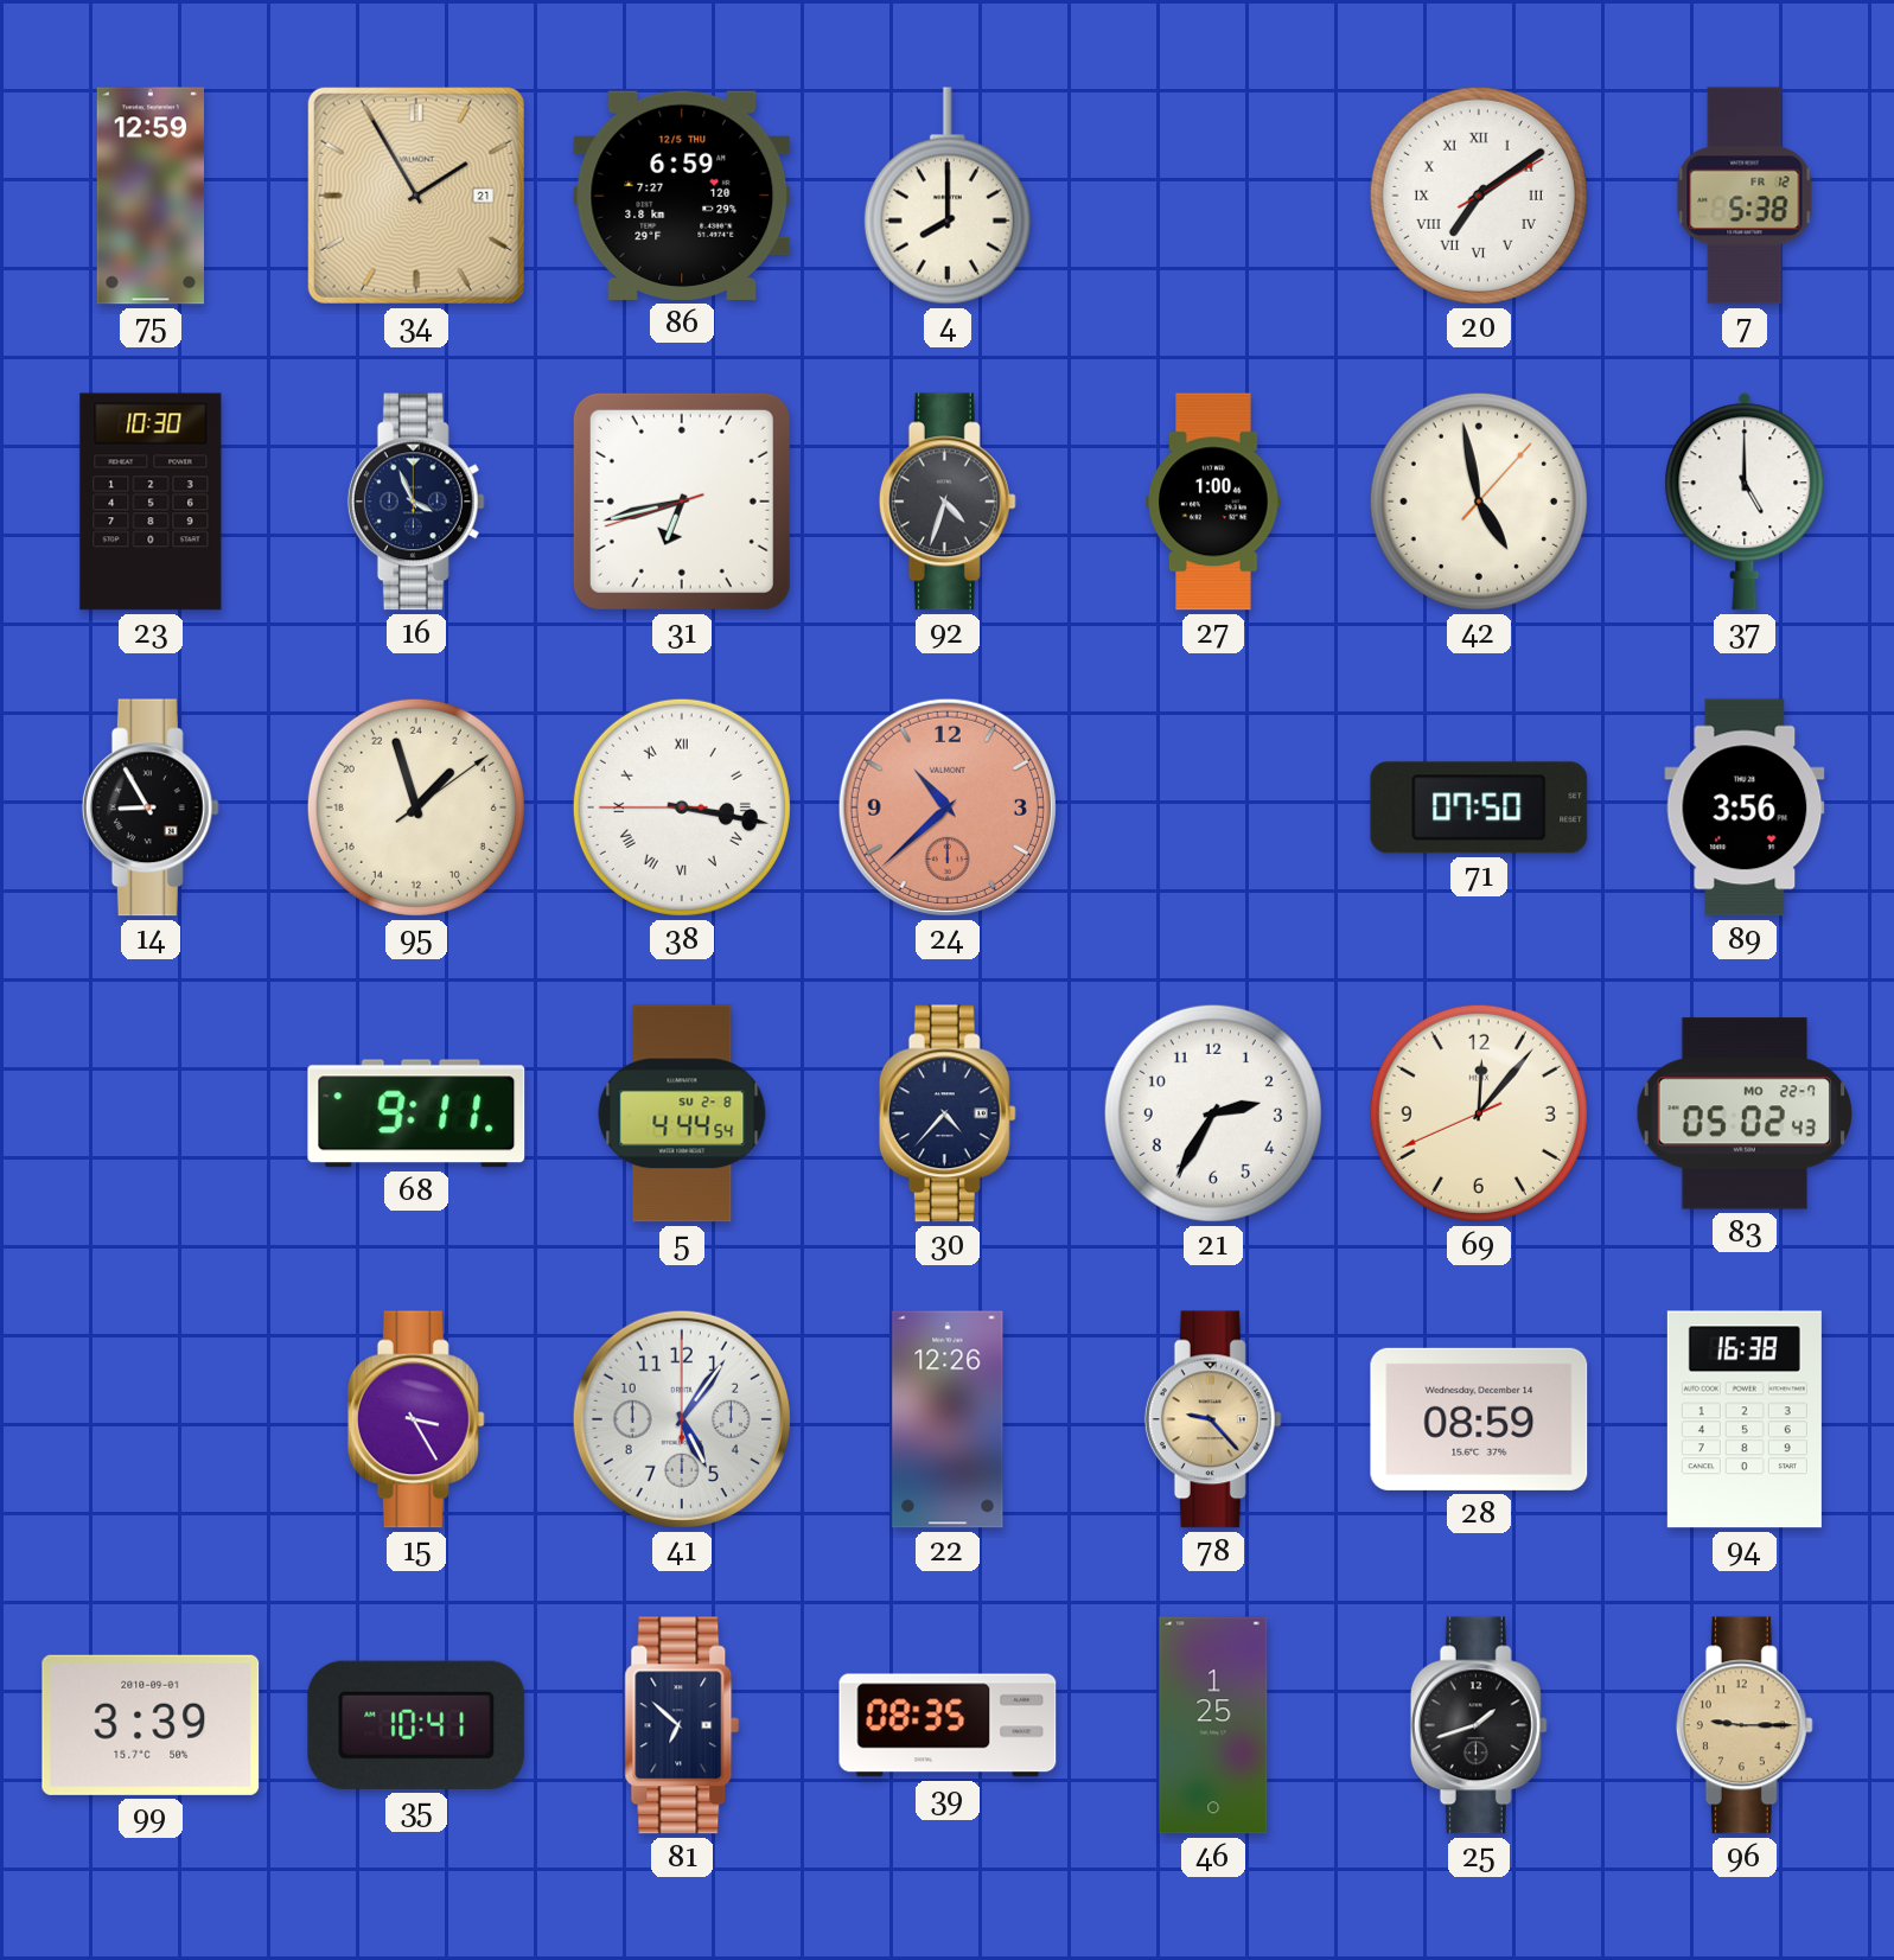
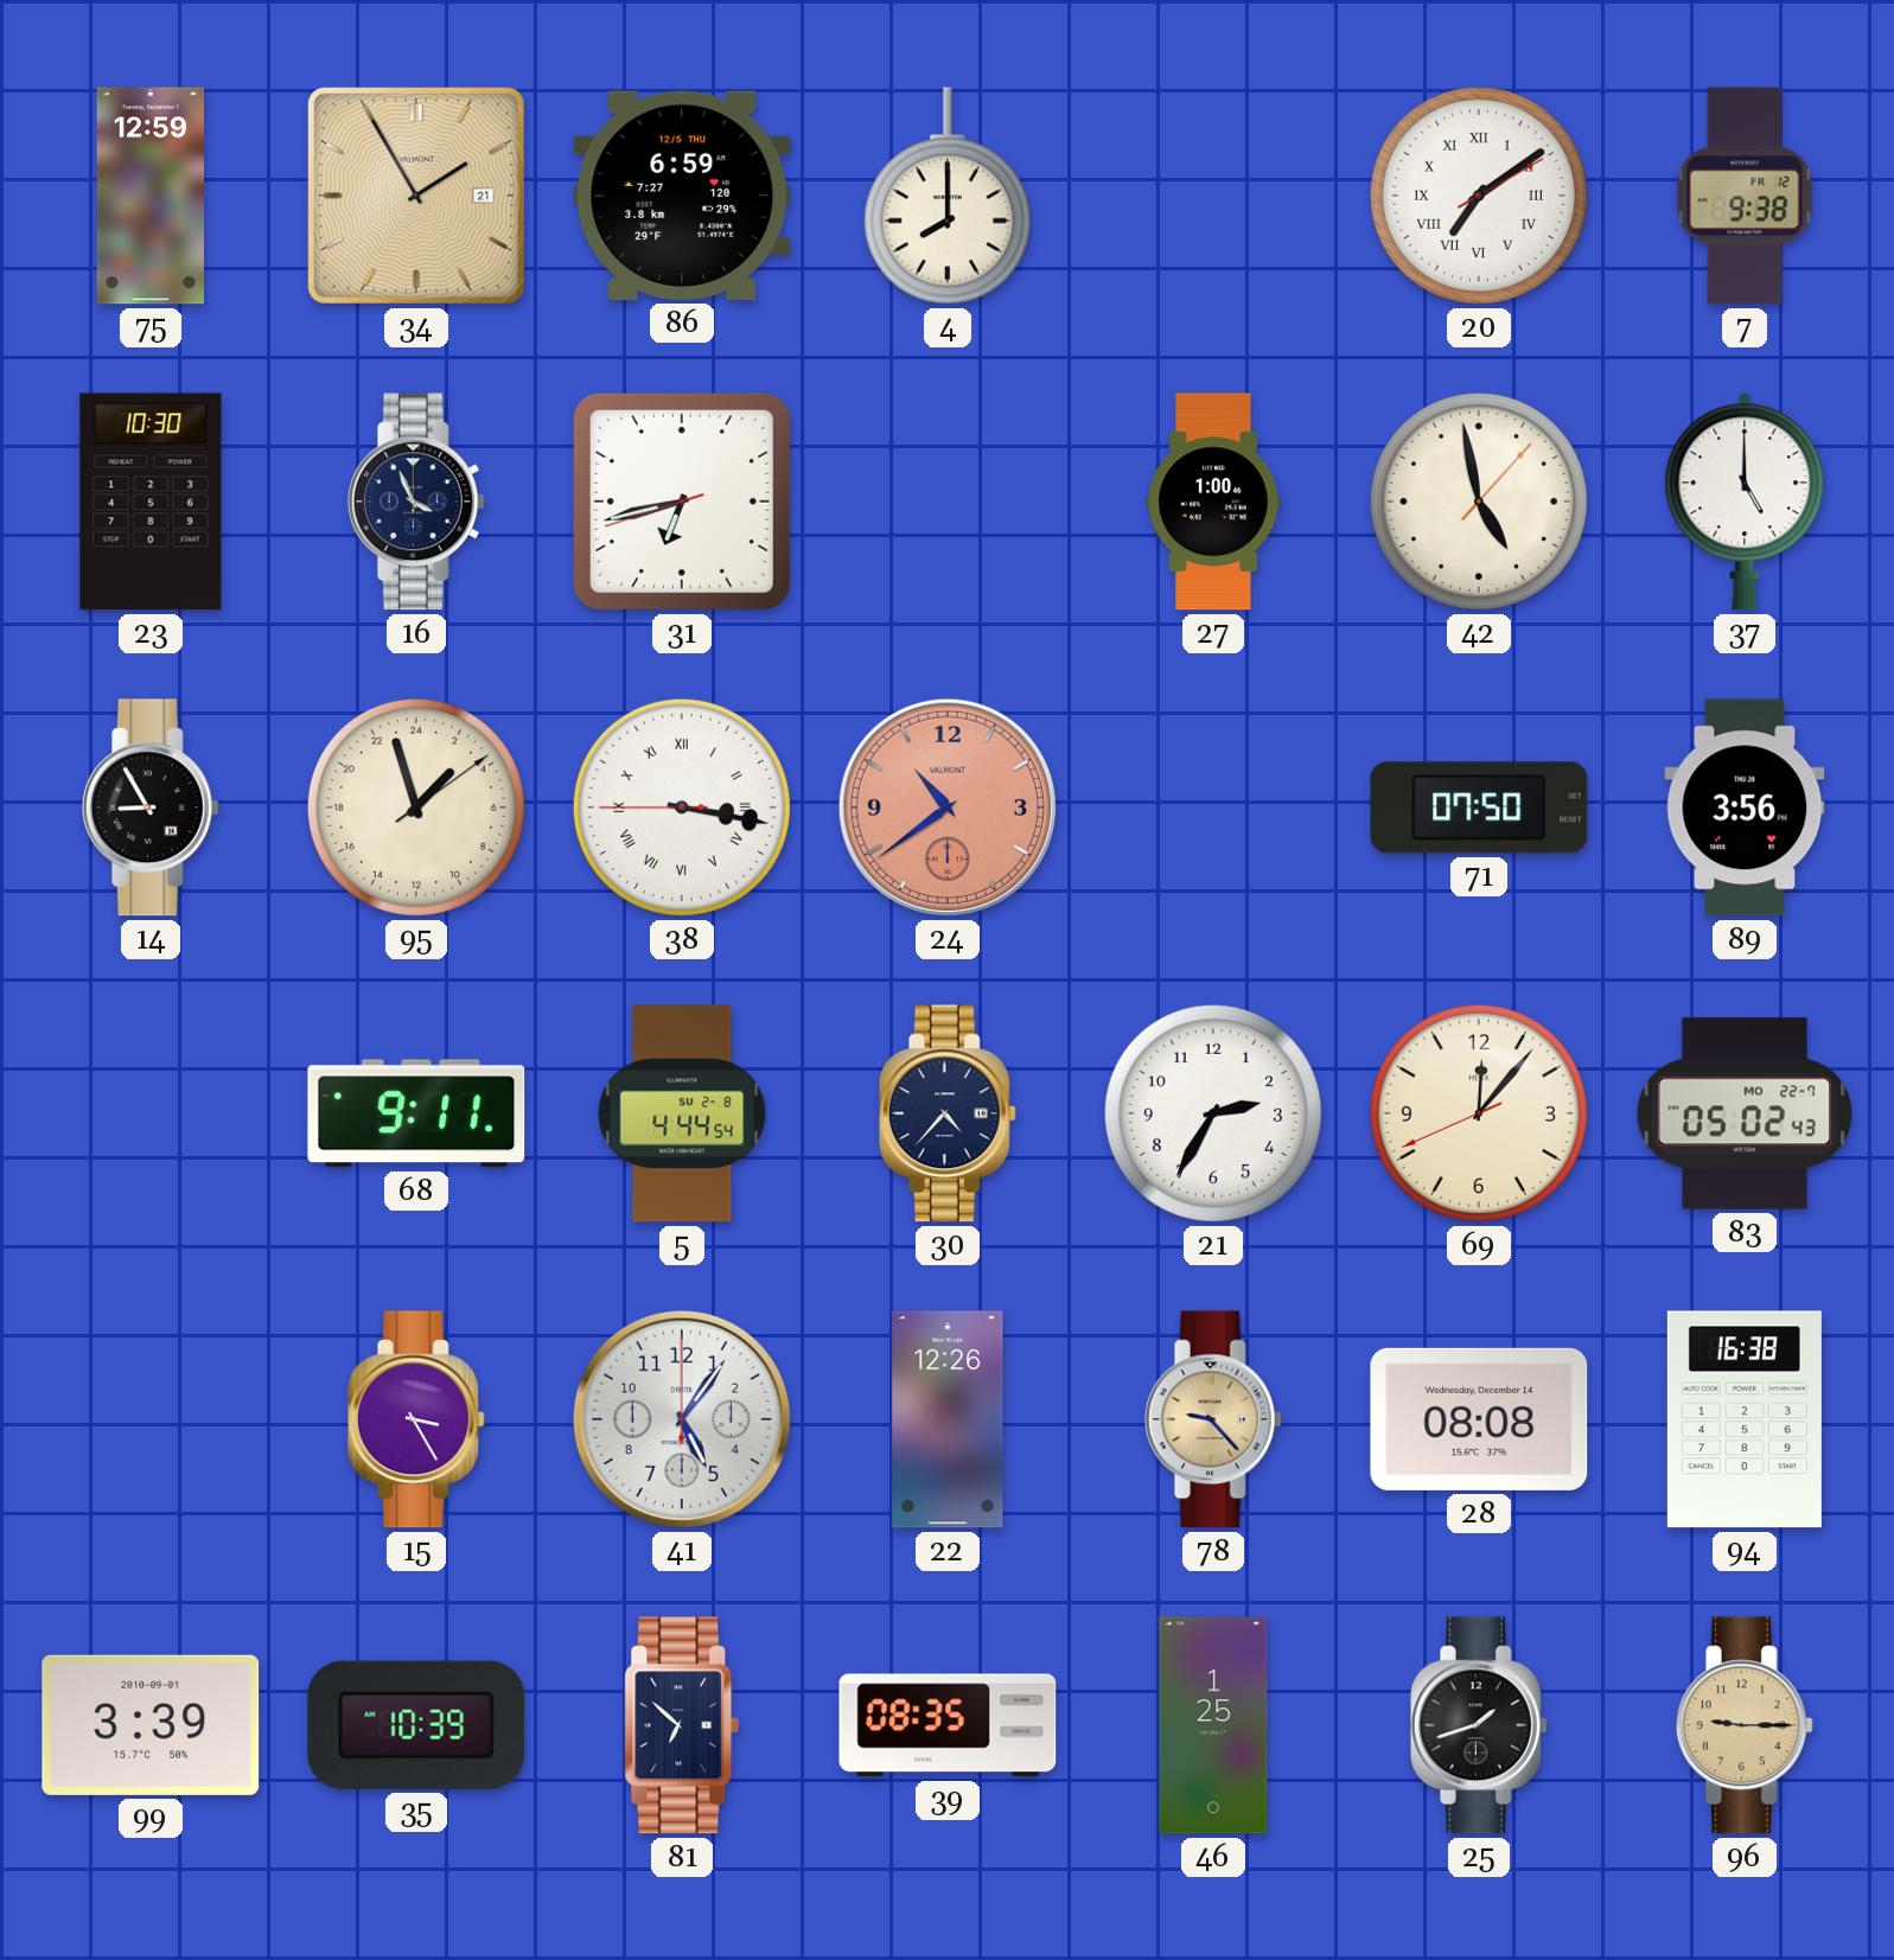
7: 5:38 -> 9:38 (1745, 196)
92: 4:33 -> none (948, 502)
24: 10:38 -> 10:39 (948, 807)
28: 08:59 -> 08:08 (1479, 1419)
35: 10:41 -> 10:39 (416, 1725)
